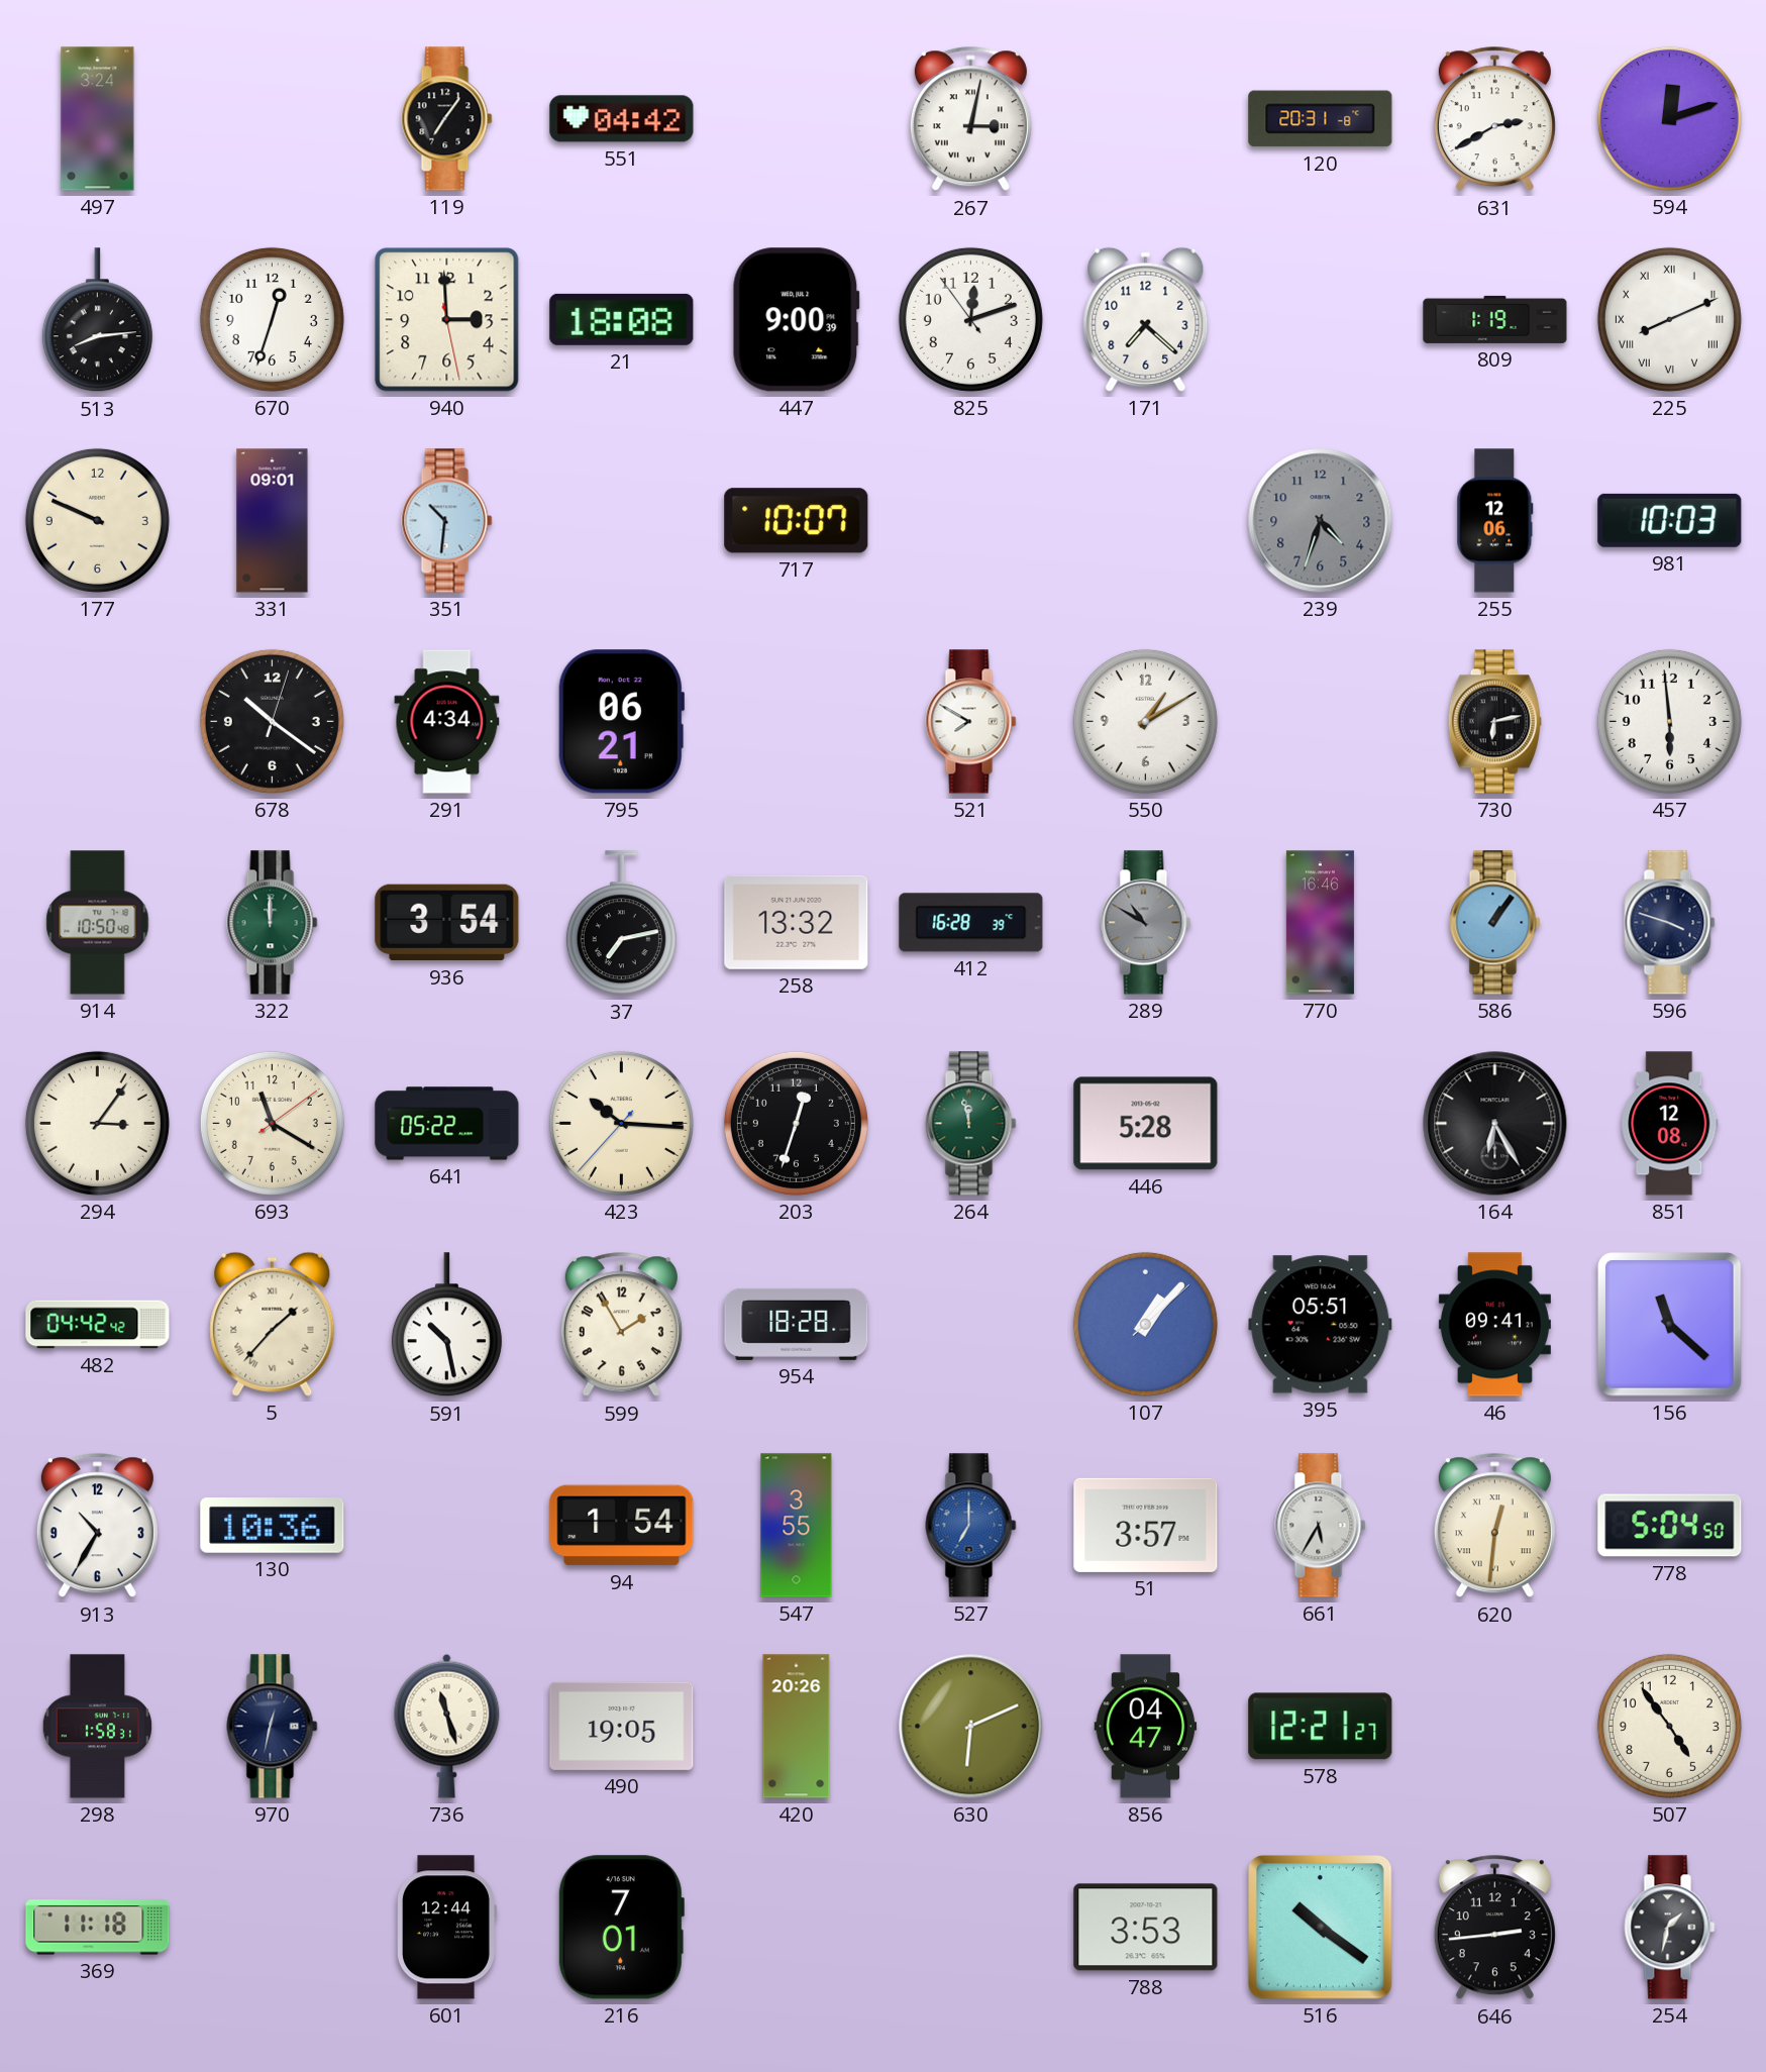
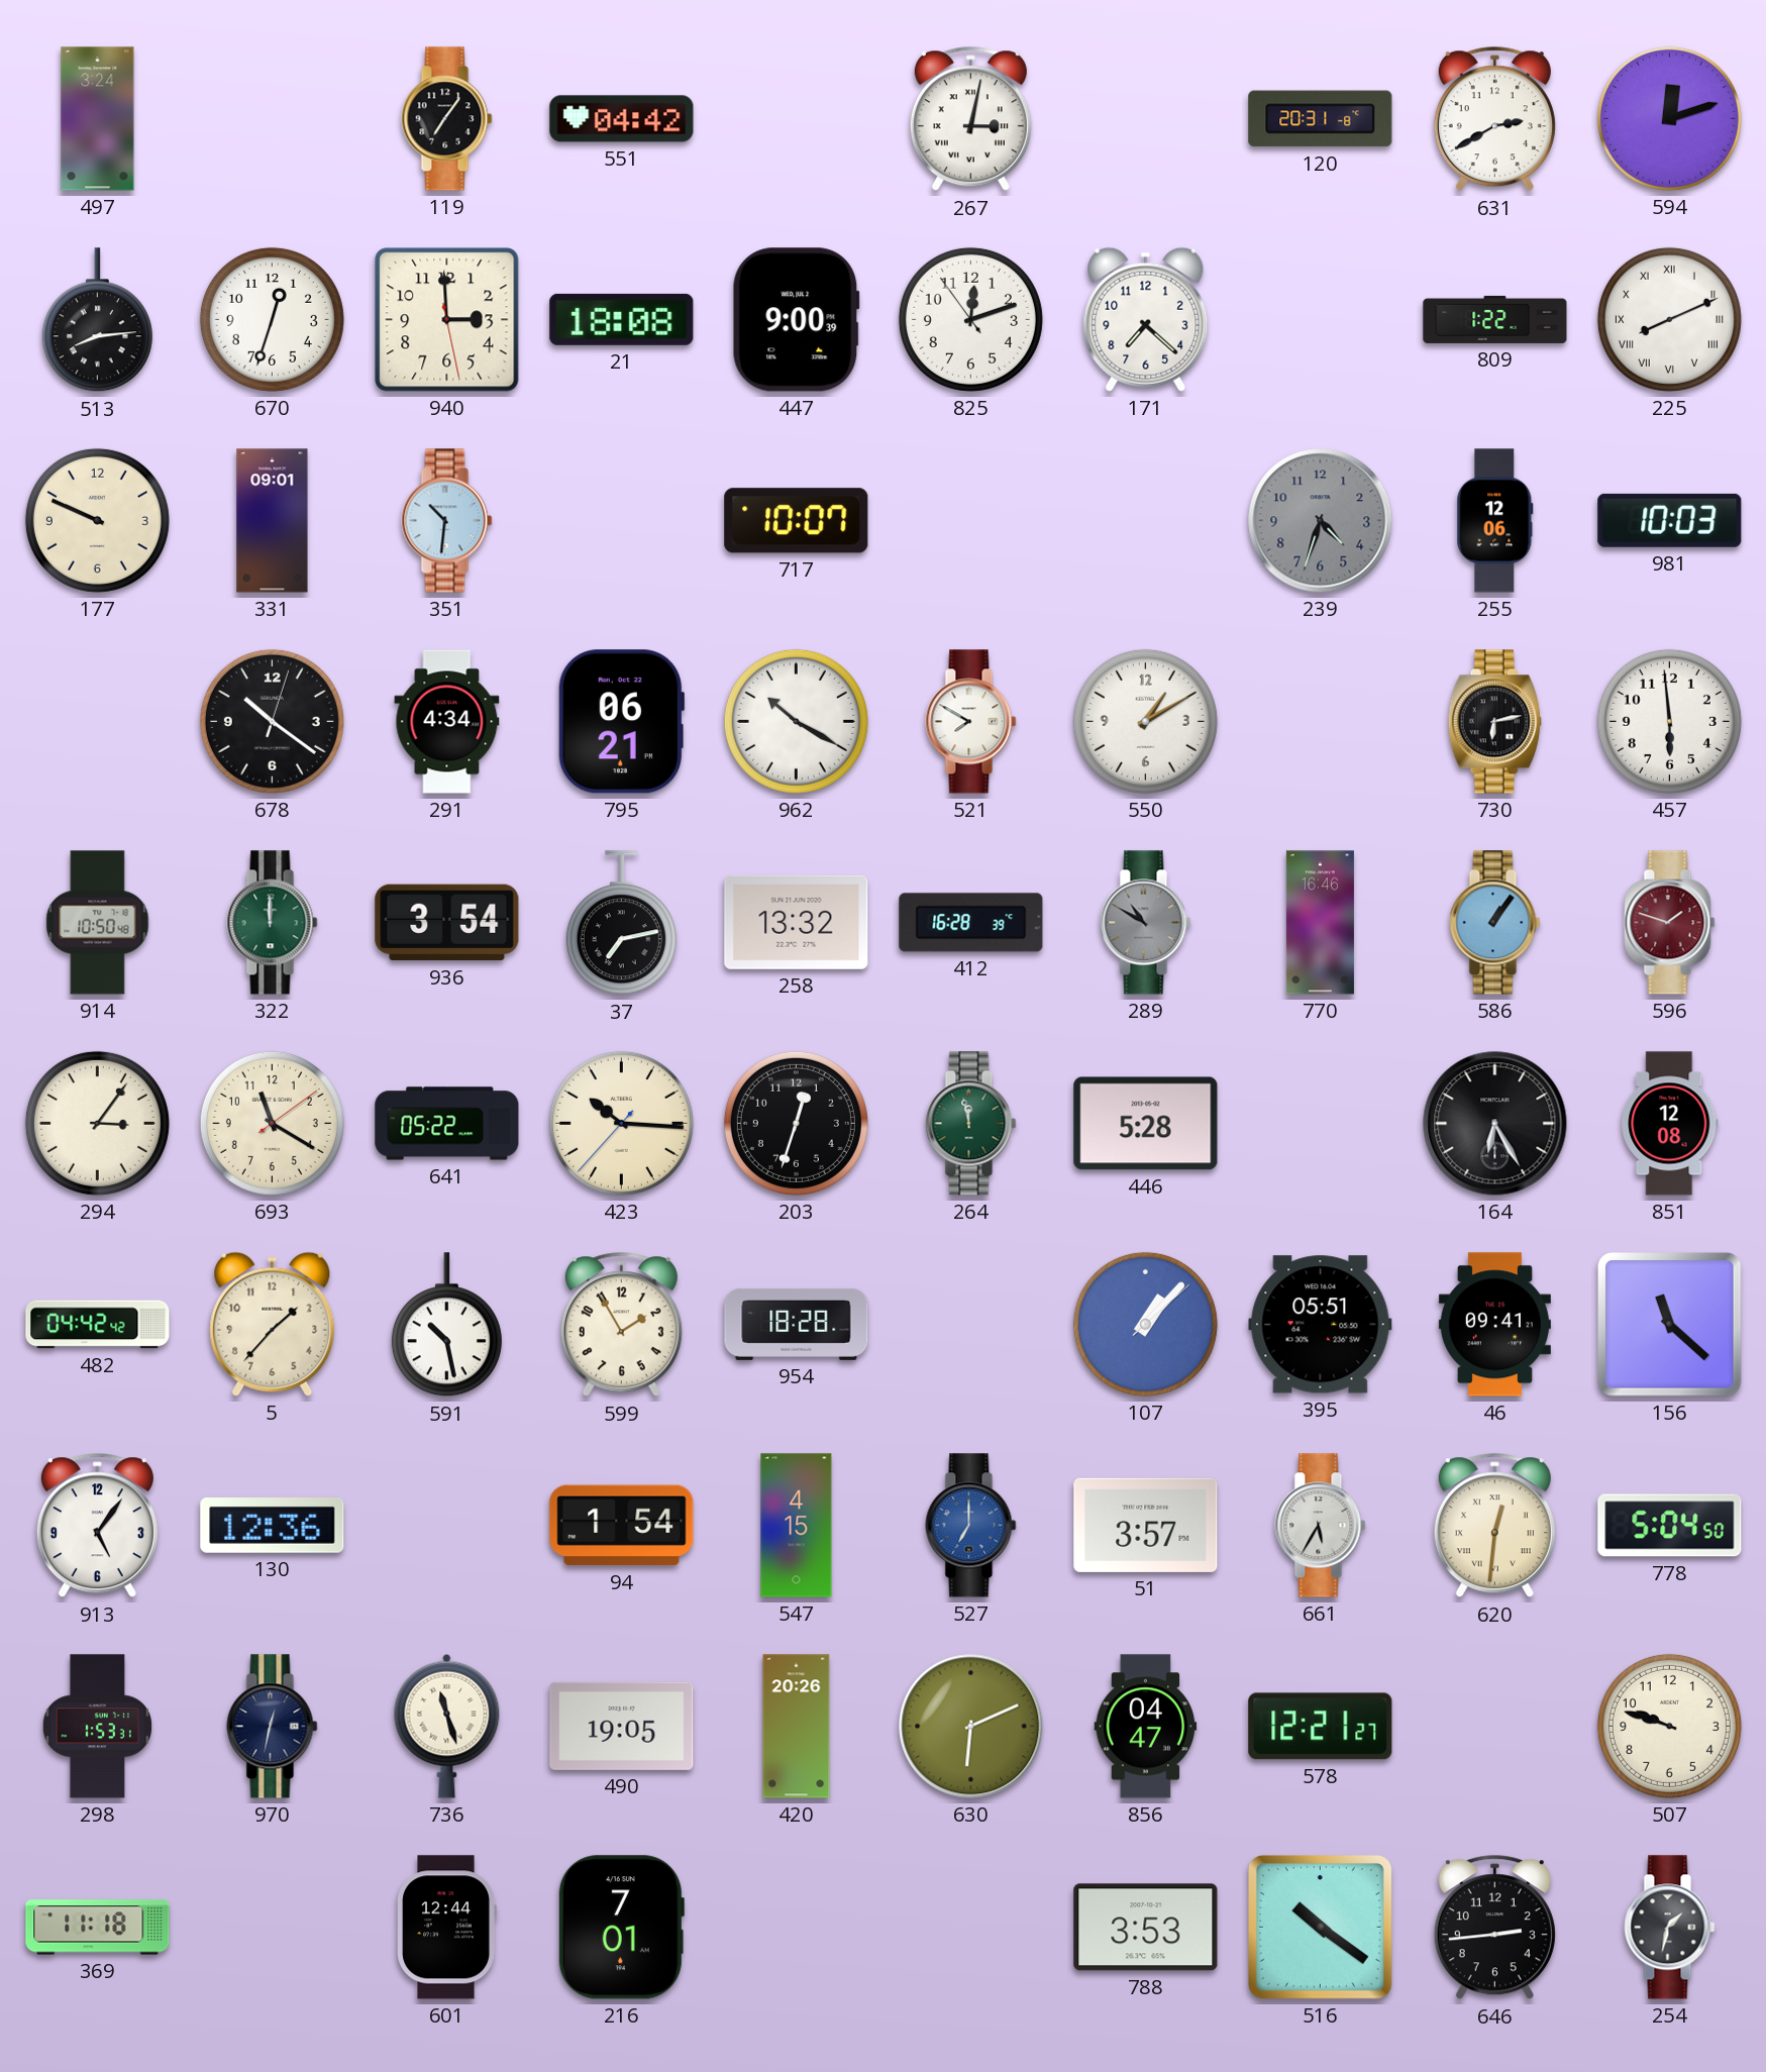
809: 1:19 -> 1:22 (1495, 319)
962: none -> 10:20 (796, 721)
596: 3:48 -> 1:48 (1670, 923)
596 dial: navy -> burgundy (1670, 923)
5 numerals: Roman -> Arabic (273, 1324)
913: 10:35 -> 5:06 (97, 1526)
130: 10:36 -> 12:36 (273, 1526)
547: 3:55 -> 4:15 (797, 1526)
298: 1:58 -> 1:53 (97, 1727)
507: 4:54 -> 9:48 (1669, 1726)
